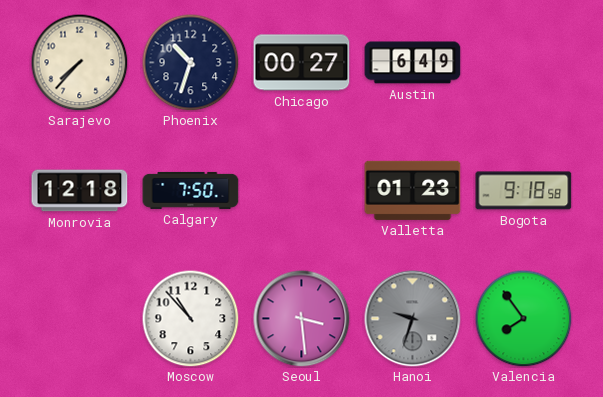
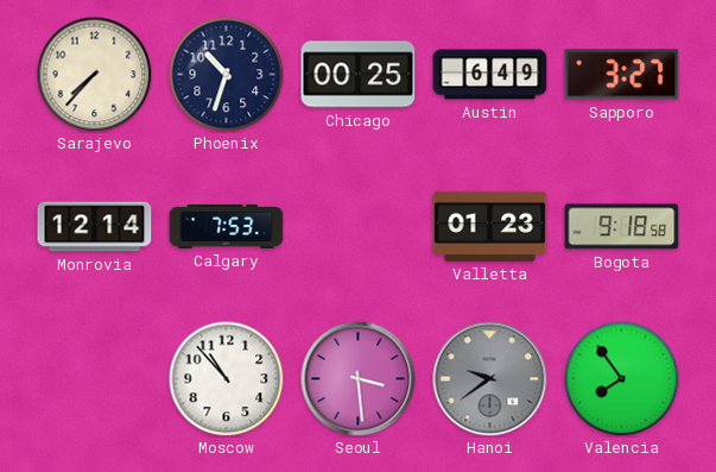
Chicago: 00:27 -> 00:25 (359, 75)
Sapporo: none -> 3:27 (622, 75)
Monrovia: 12:18 -> 12:14 (95, 227)
Calgary: 7:50 -> 7:53 (227, 226)
Hanoi: 9:33 -> 9:39 (490, 379)
